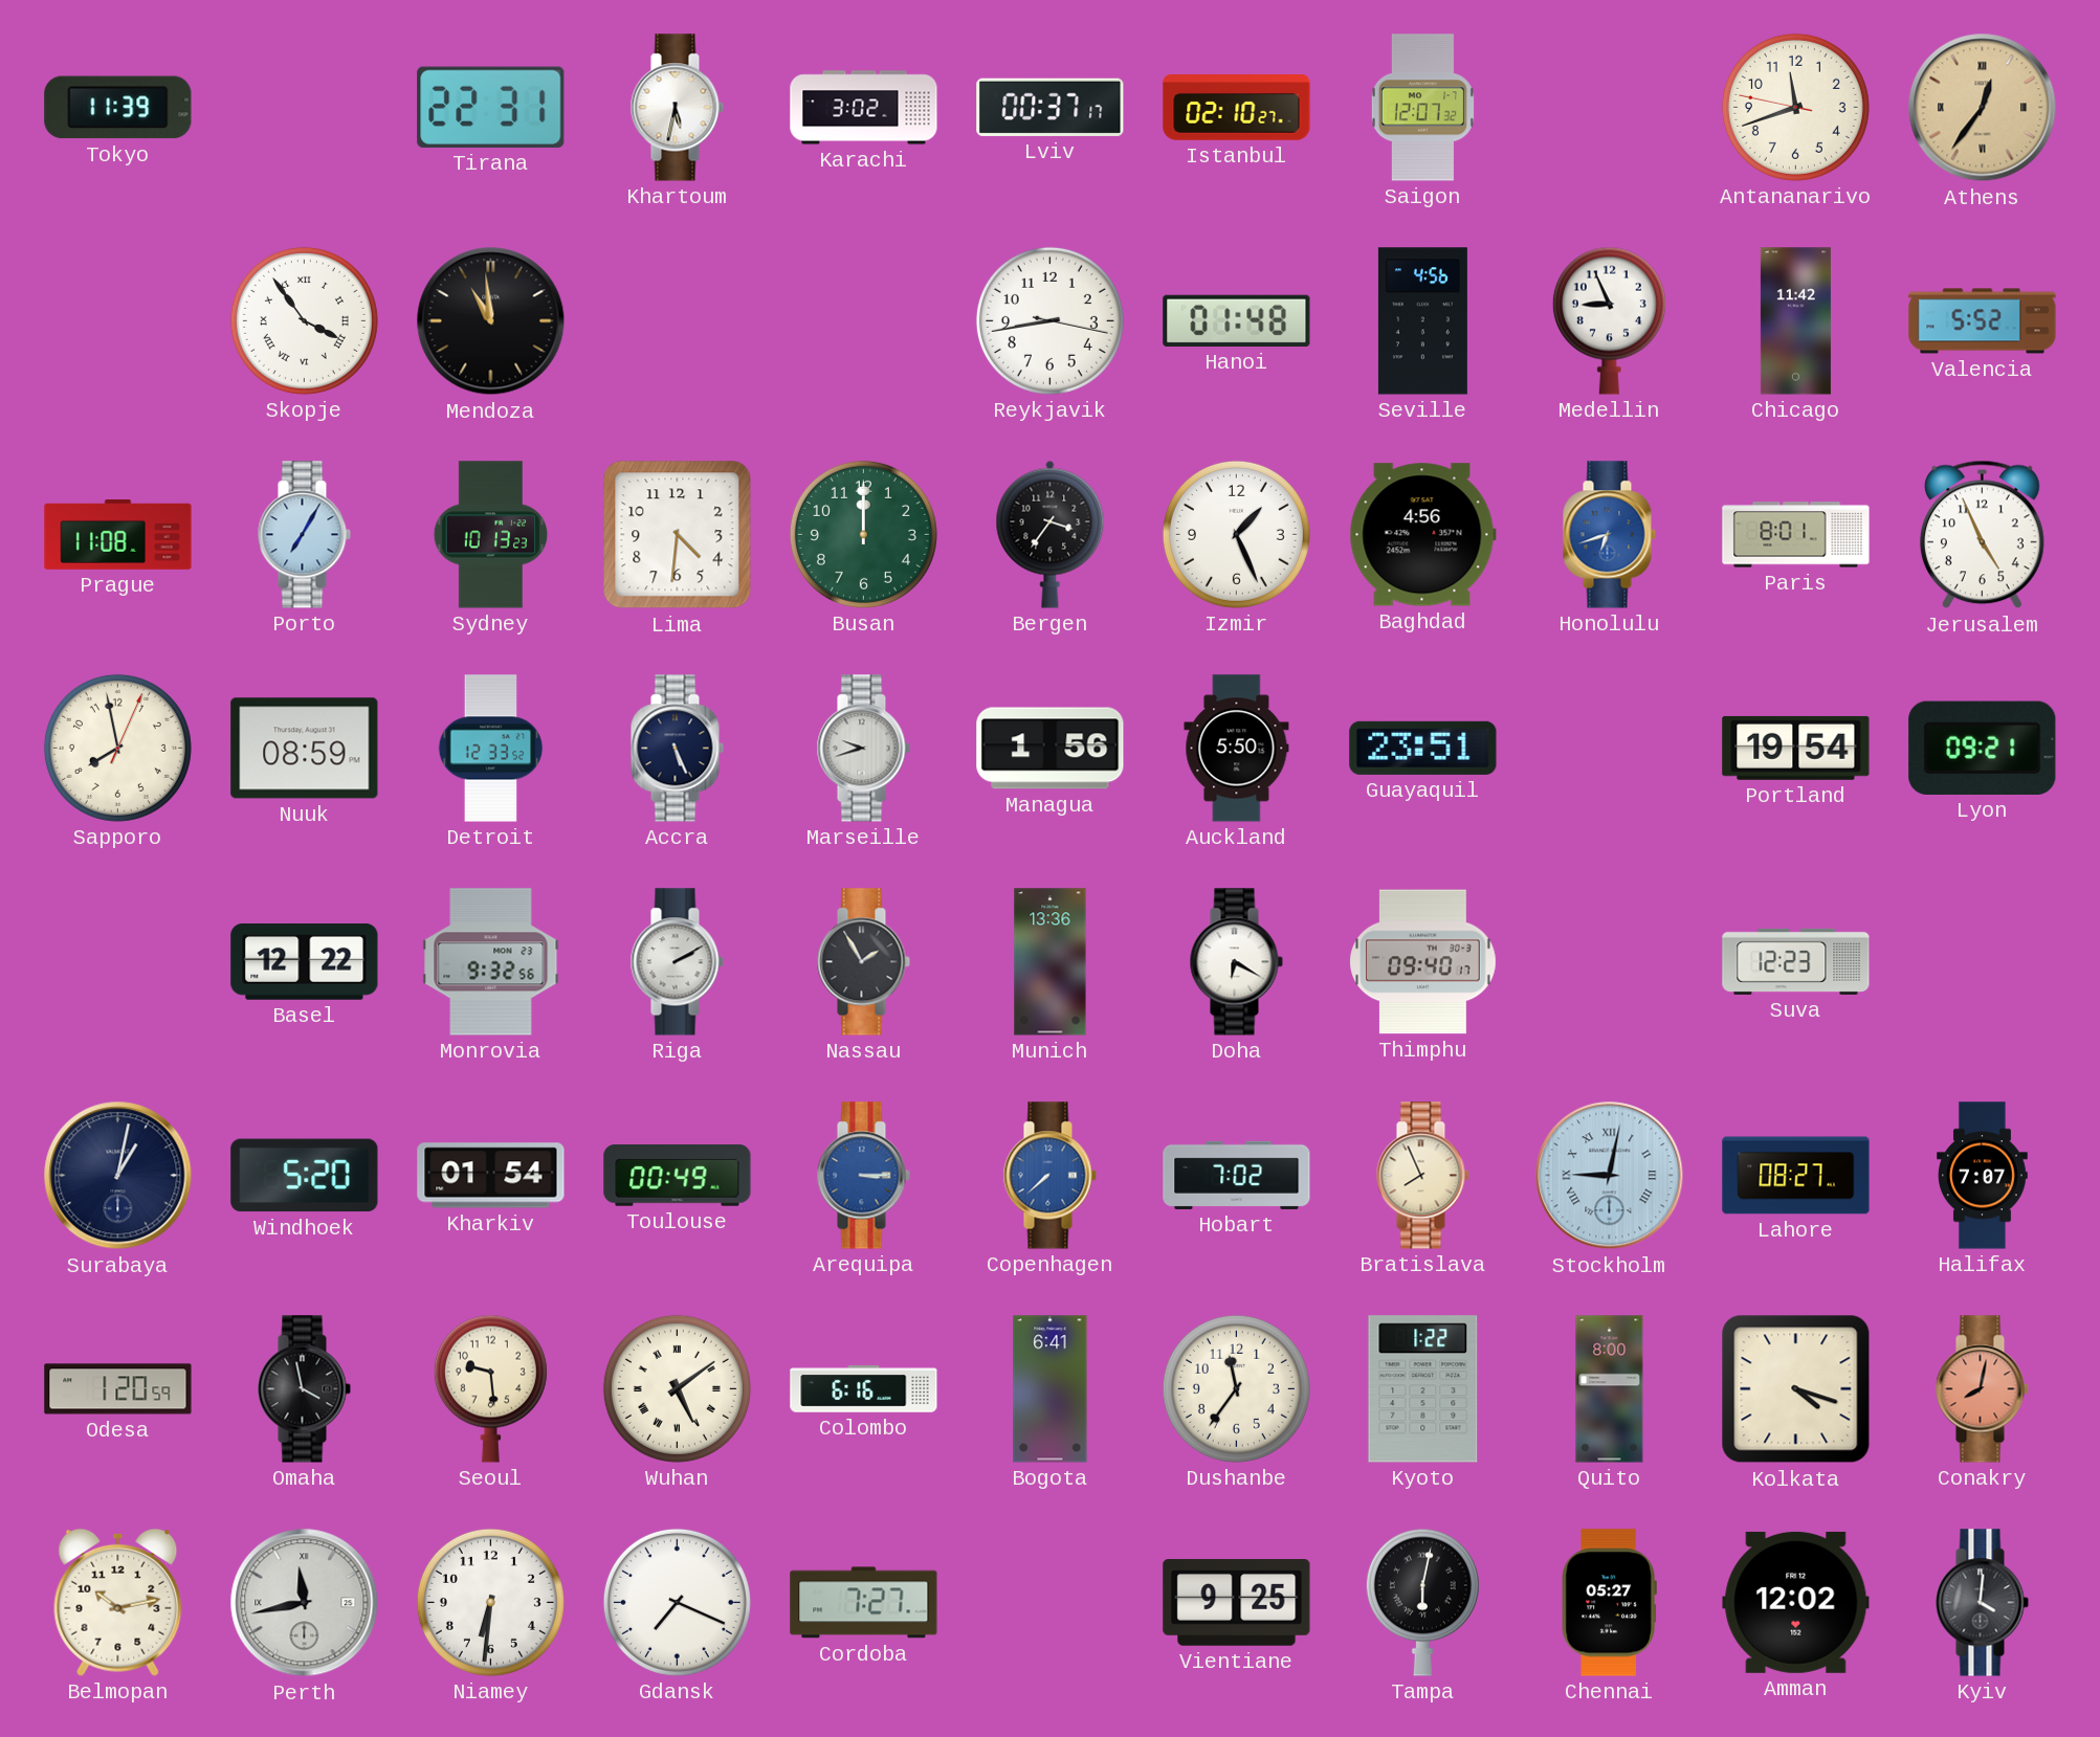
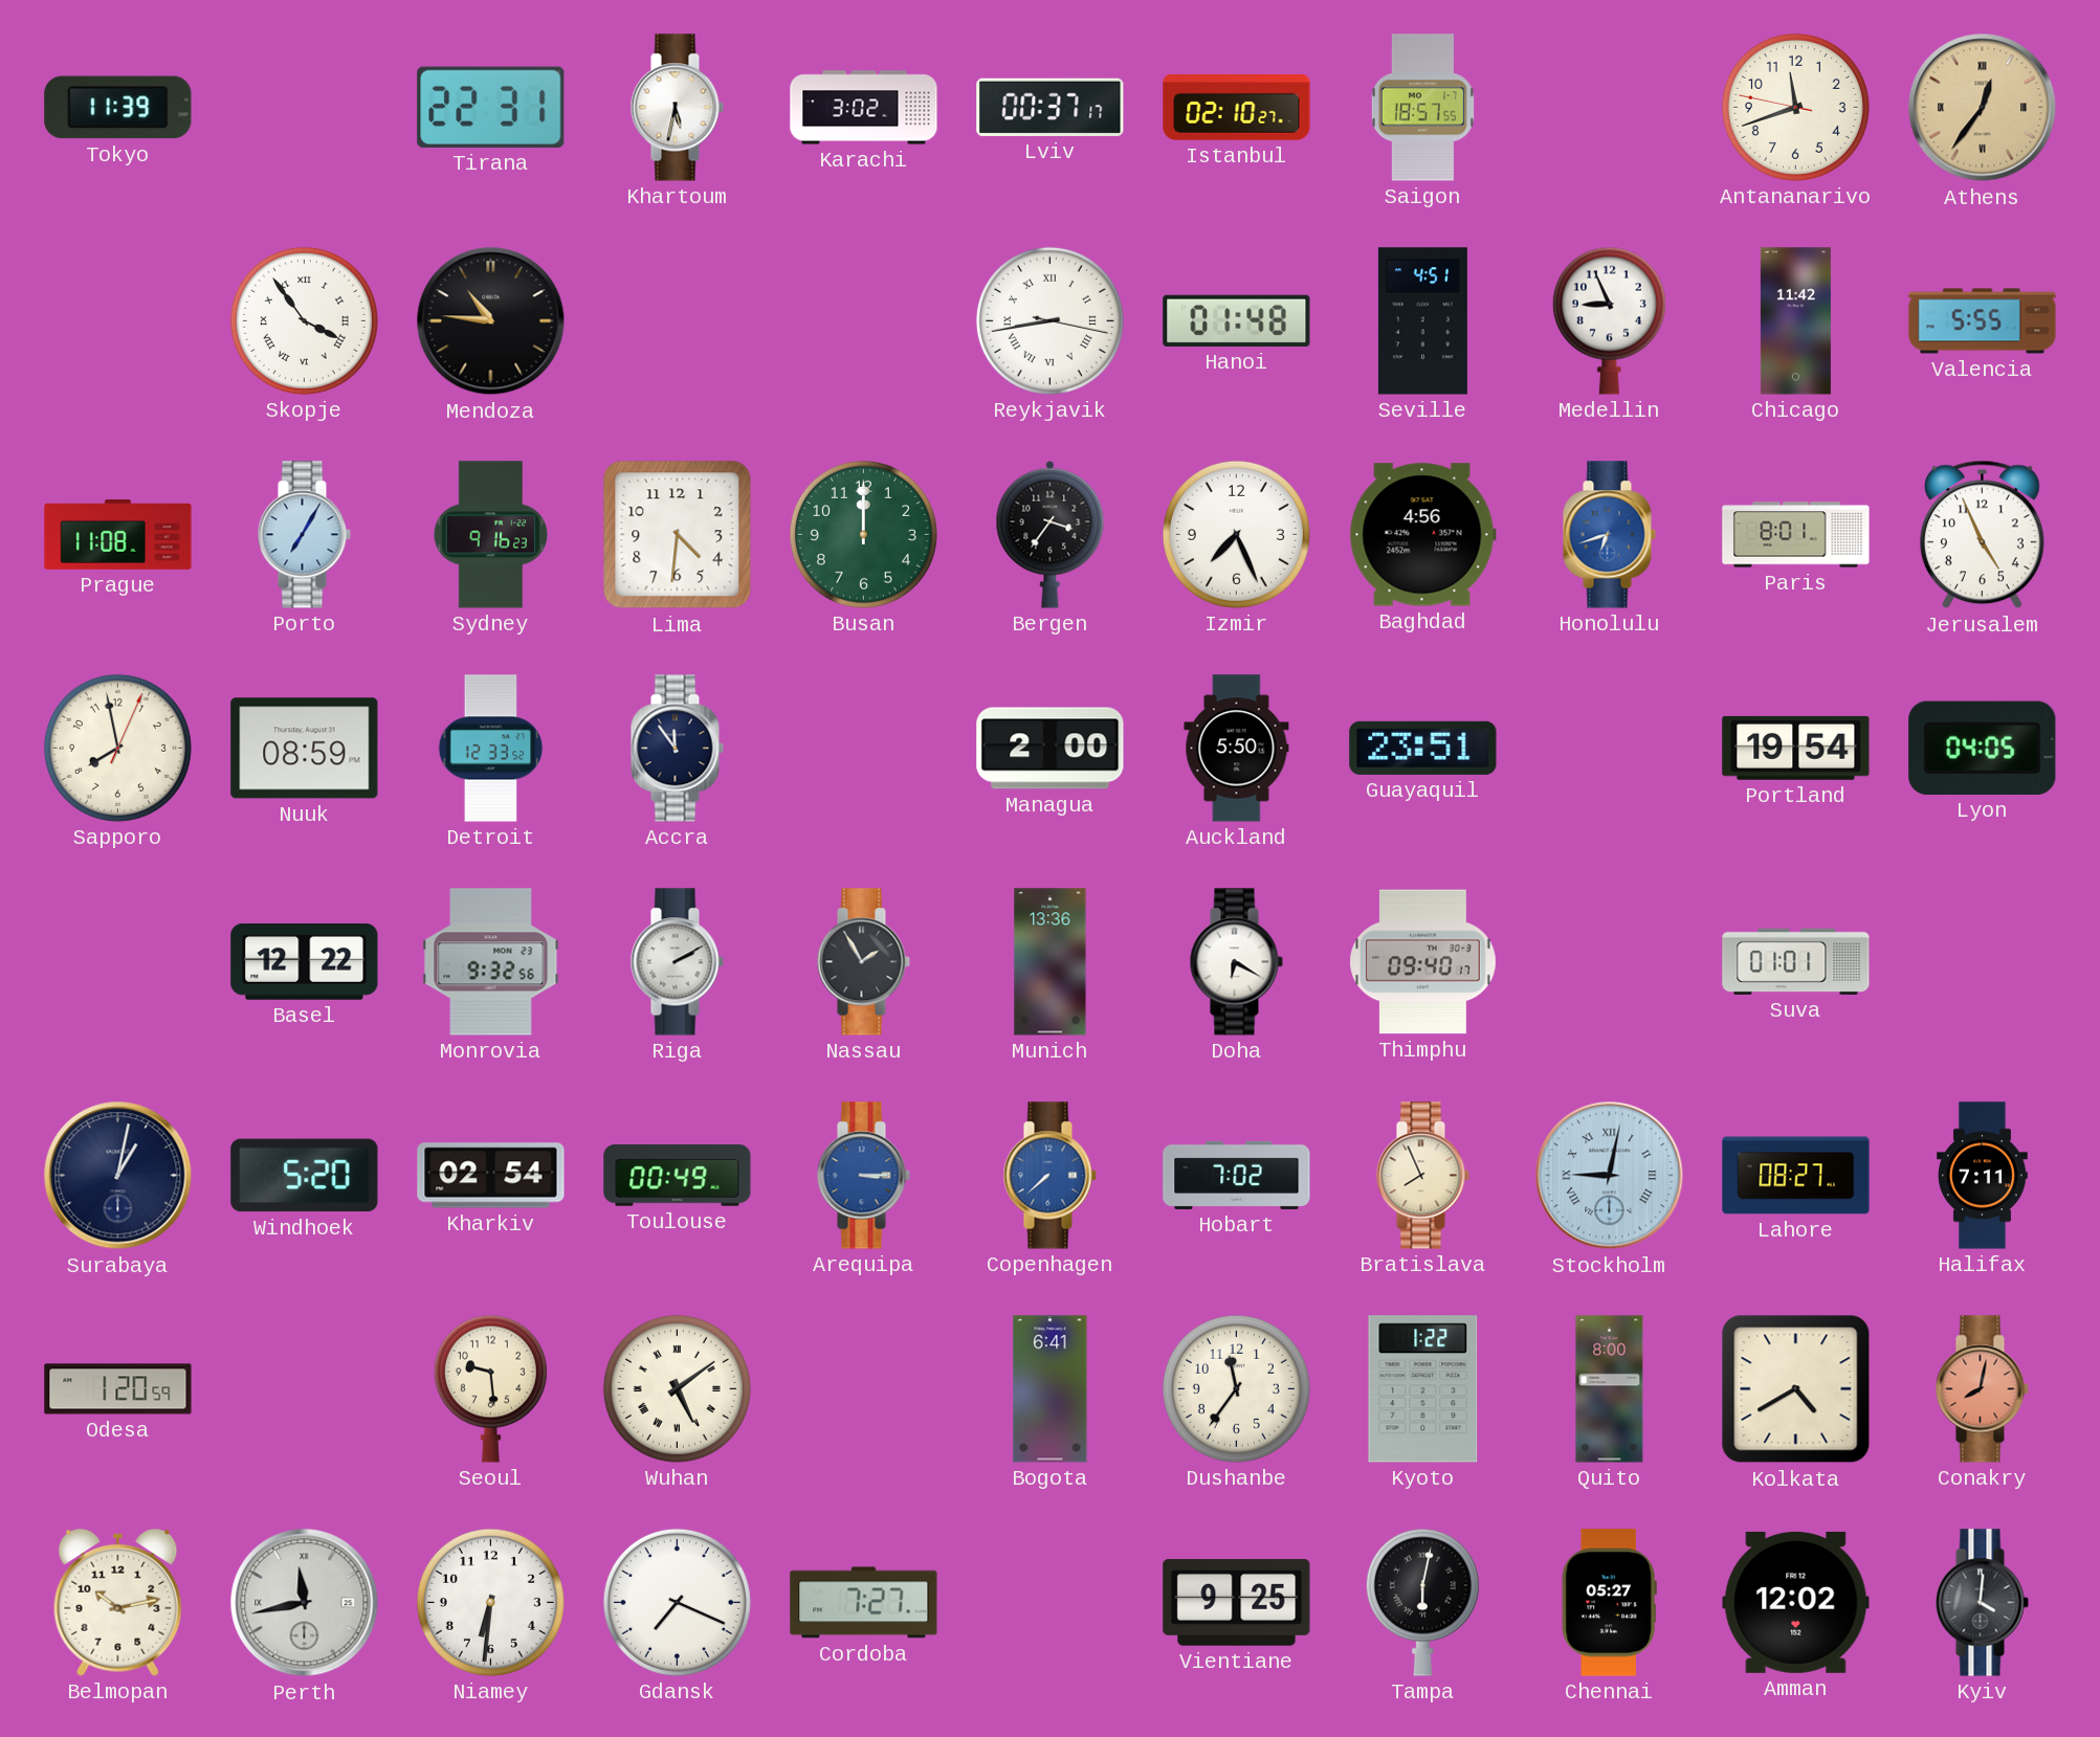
Saigon: 12:07 -> 18:57 (1422, 108)
Mendoza: 10:59 -> 10:46 (491, 321)
Reykjavik numerals: Arabic -> Roman (1049, 320)
Seville: 4:56 -> 4:51 (1422, 321)
Valencia: 5:52 -> 5:55 (1983, 321)
Sydney: 10:13 -> 9:16 (491, 535)
Izmir: 1:26 -> 7:26 (1236, 534)
Accra: 5:26 -> 11:54 (677, 749)
Marseille: 9:42 -> none (863, 749)
Managua: 1:56 -> 2:00 (1051, 749)
Lyon: 09:21 -> 04:05 (1983, 748)
Suva: 12:23 -> 01:01 (1796, 961)
Kharkiv: 01:54 -> 02:54 (491, 1176)
Halifax: 7:07 -> 7:11 (1983, 1176)
Omaha: 3:58 -> none (304, 1389)
Colombo: 6:16 -> none (864, 1389)
Kolkata: 4:18 -> 4:40 (1796, 1389)
